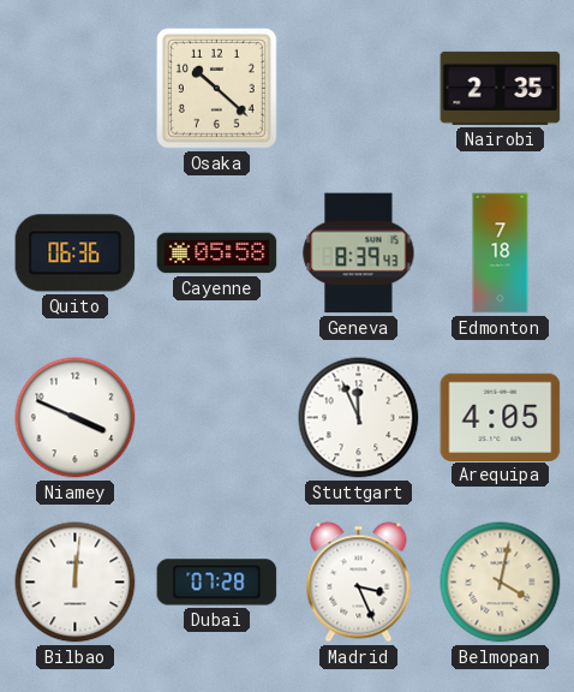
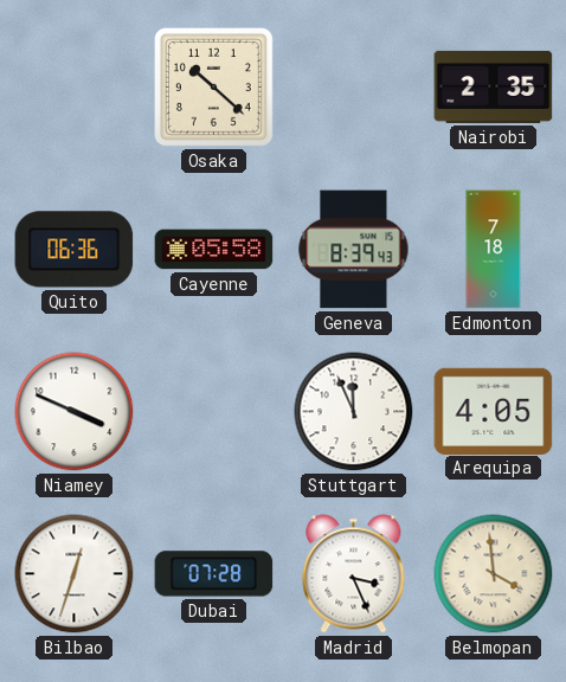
Bilbao: 12:01 -> 12:33 (75, 574)
Belmopan: 4:02 -> 3:59 (494, 574)
